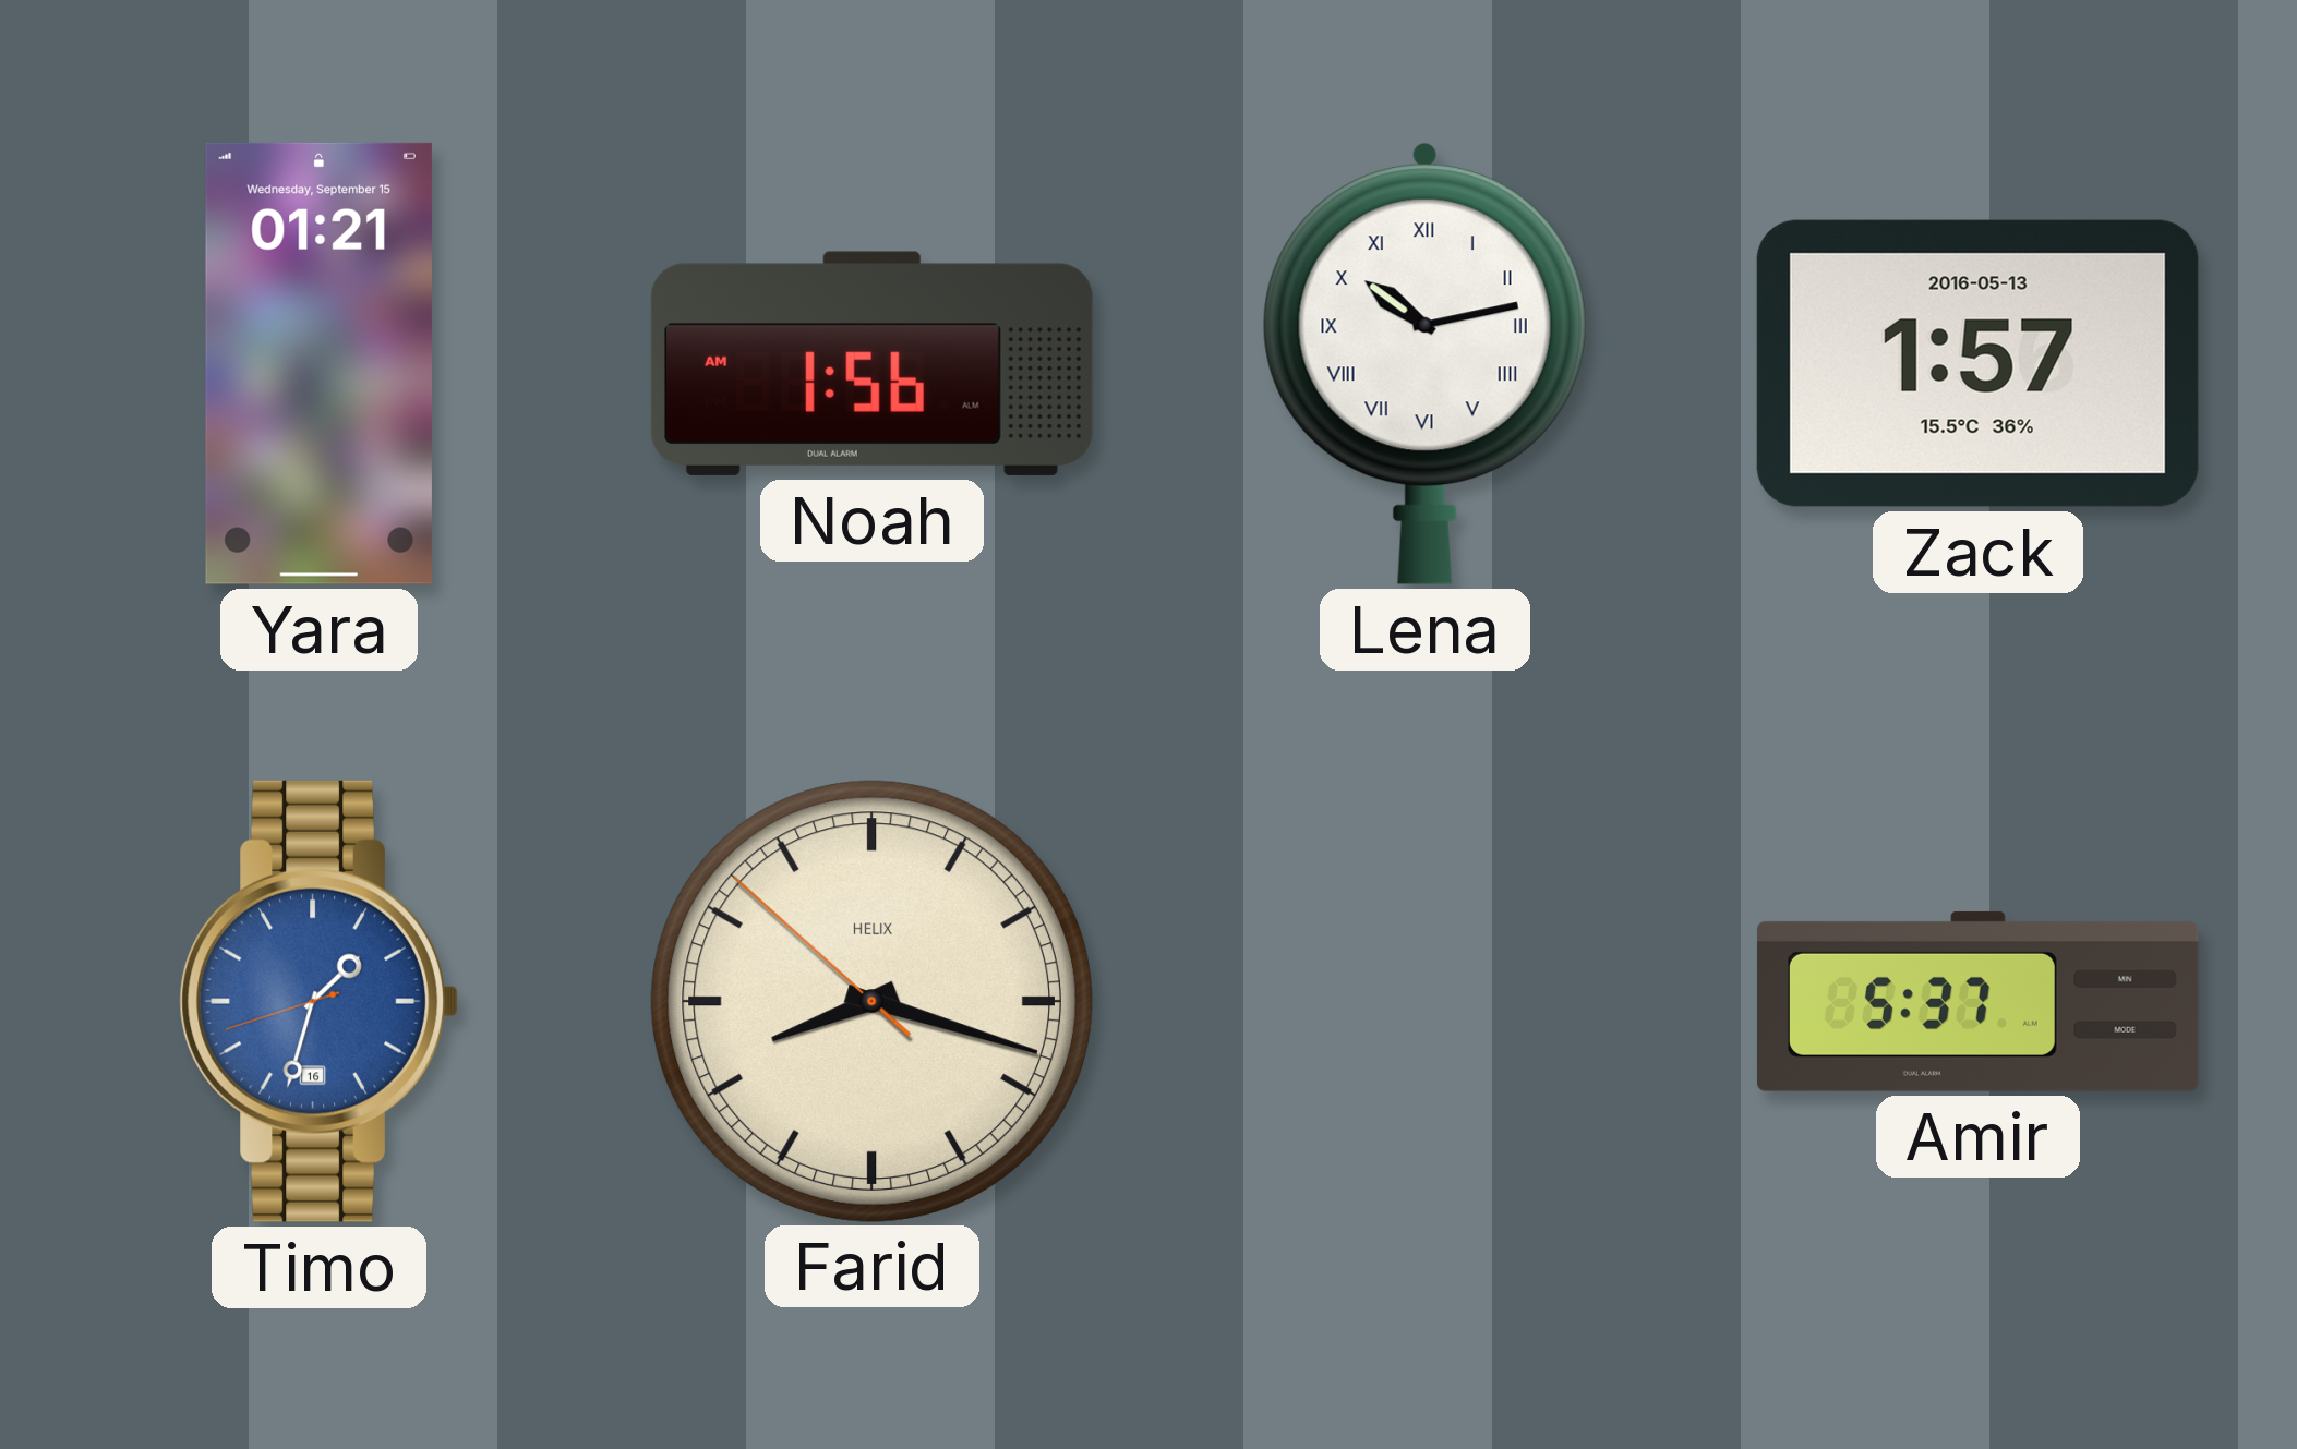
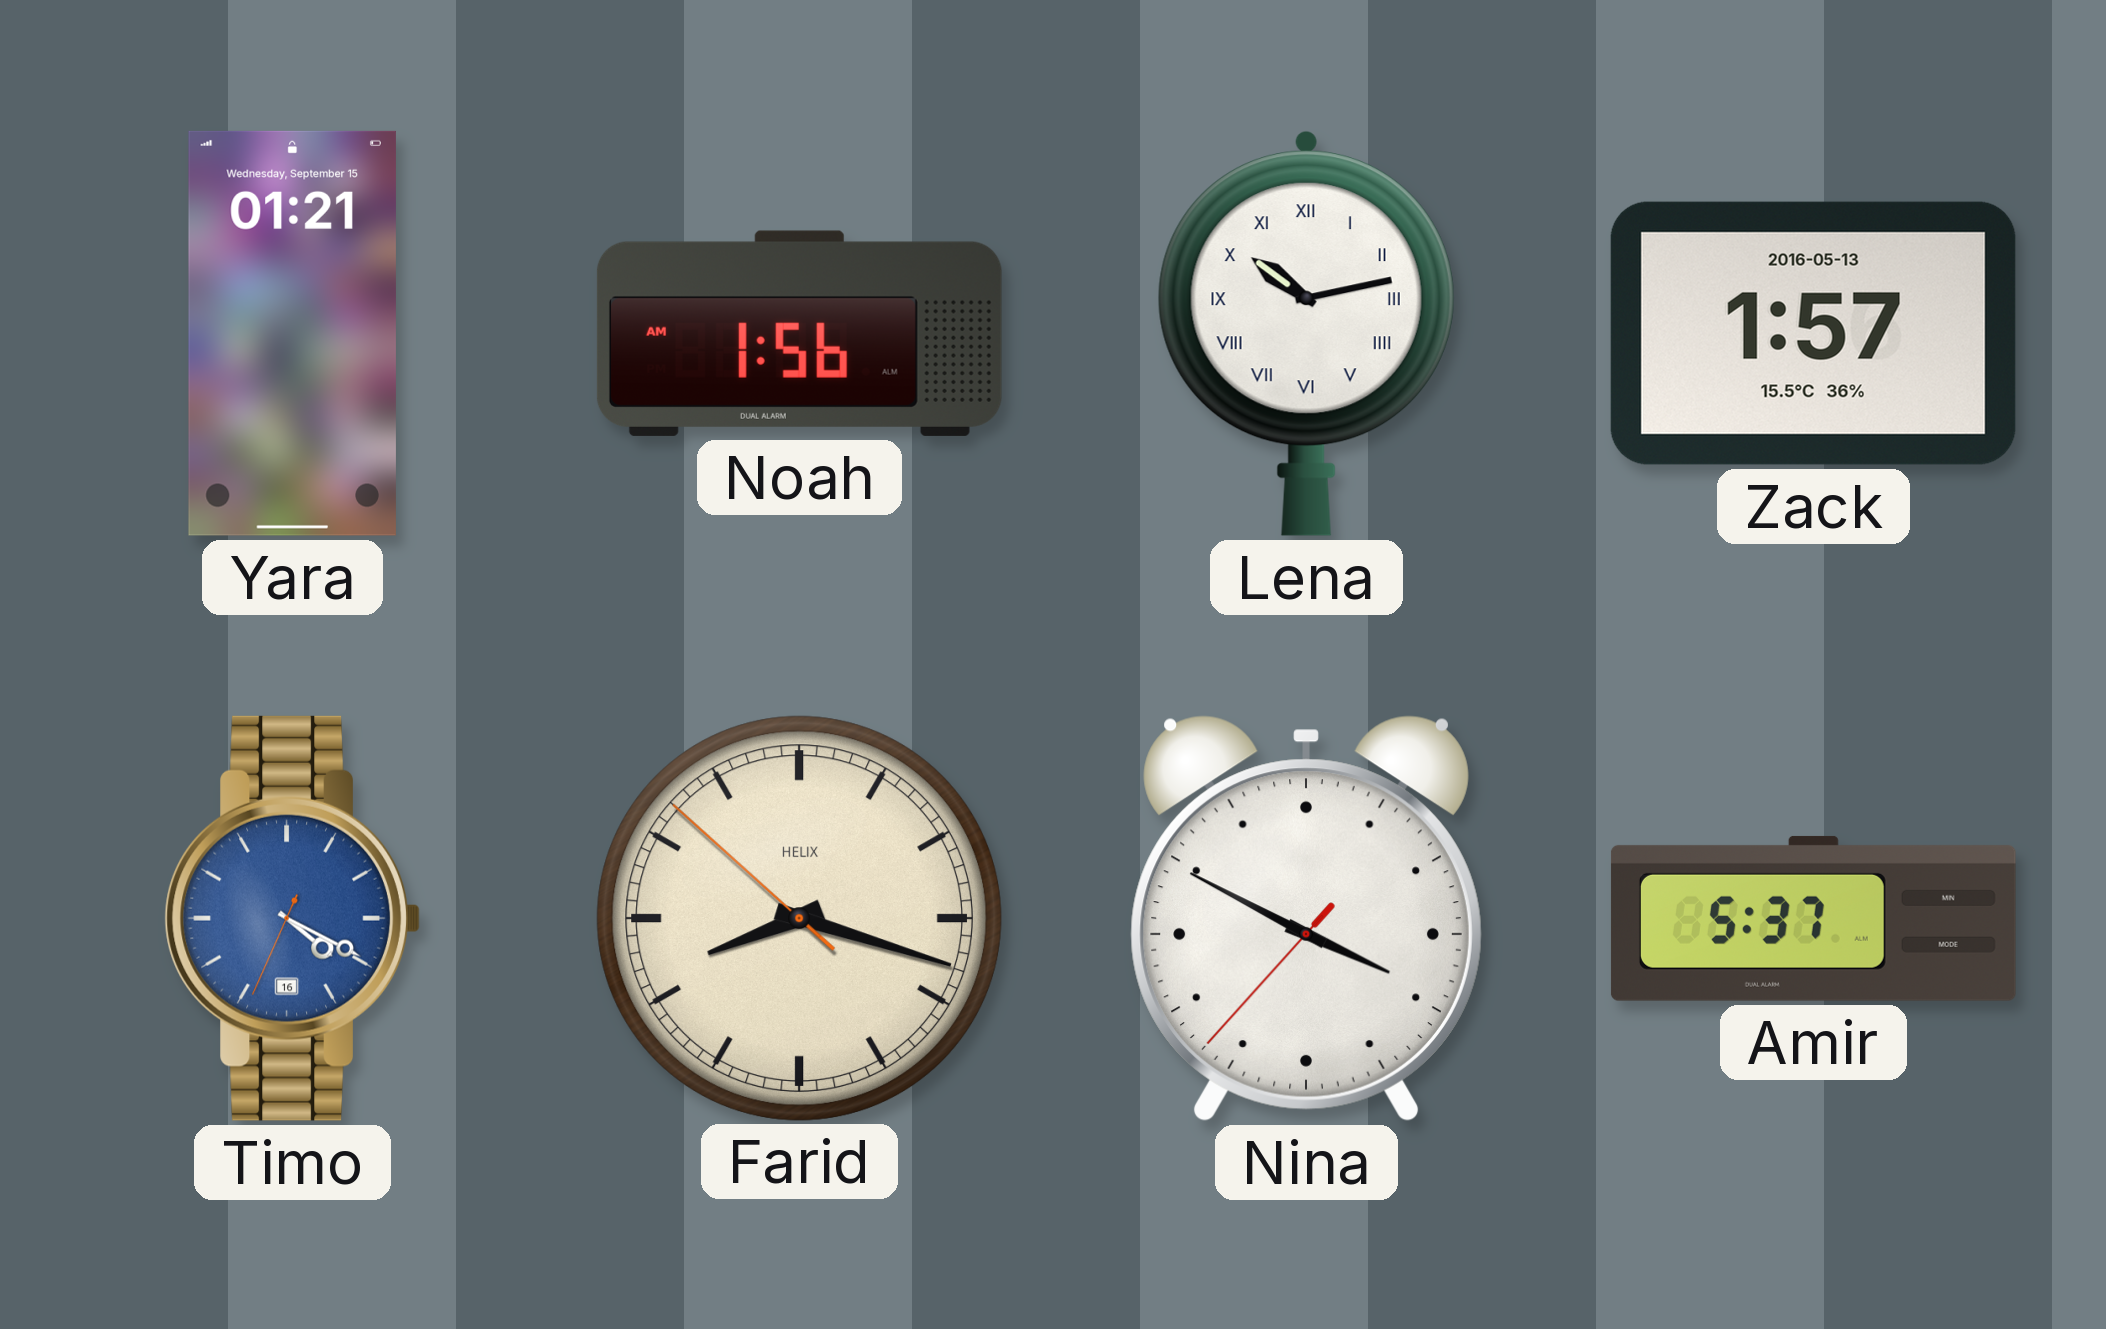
Timo: 1:32 -> 4:19 (292, 918)
Nina: none -> 3:49 (1306, 918)
